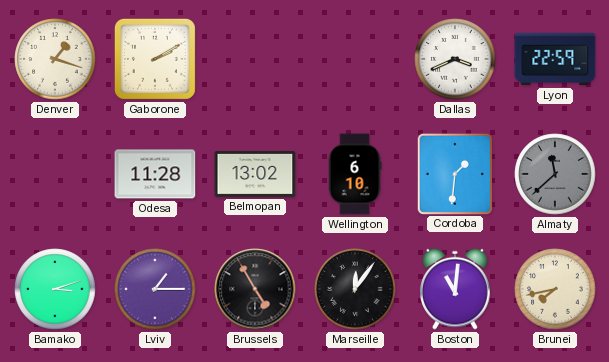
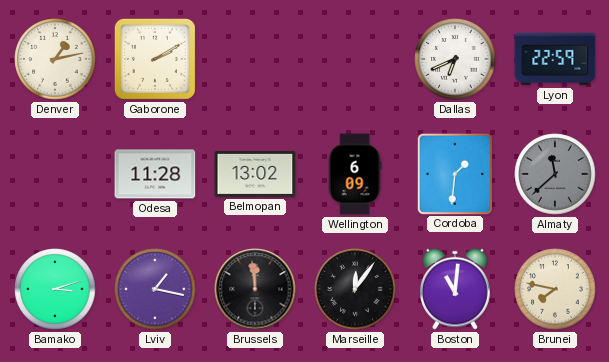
Denver: 1:18 -> 1:13 (55, 59)
Dallas: 3:41 -> 6:41 (455, 59)
Wellington: 6:10 -> 6:09 (355, 174)
Lviv: 1:15 -> 1:17 (155, 289)
Brussels: 4:55 -> 11:59 (255, 289)
Brunei: 7:43 -> 7:47 (555, 289)
